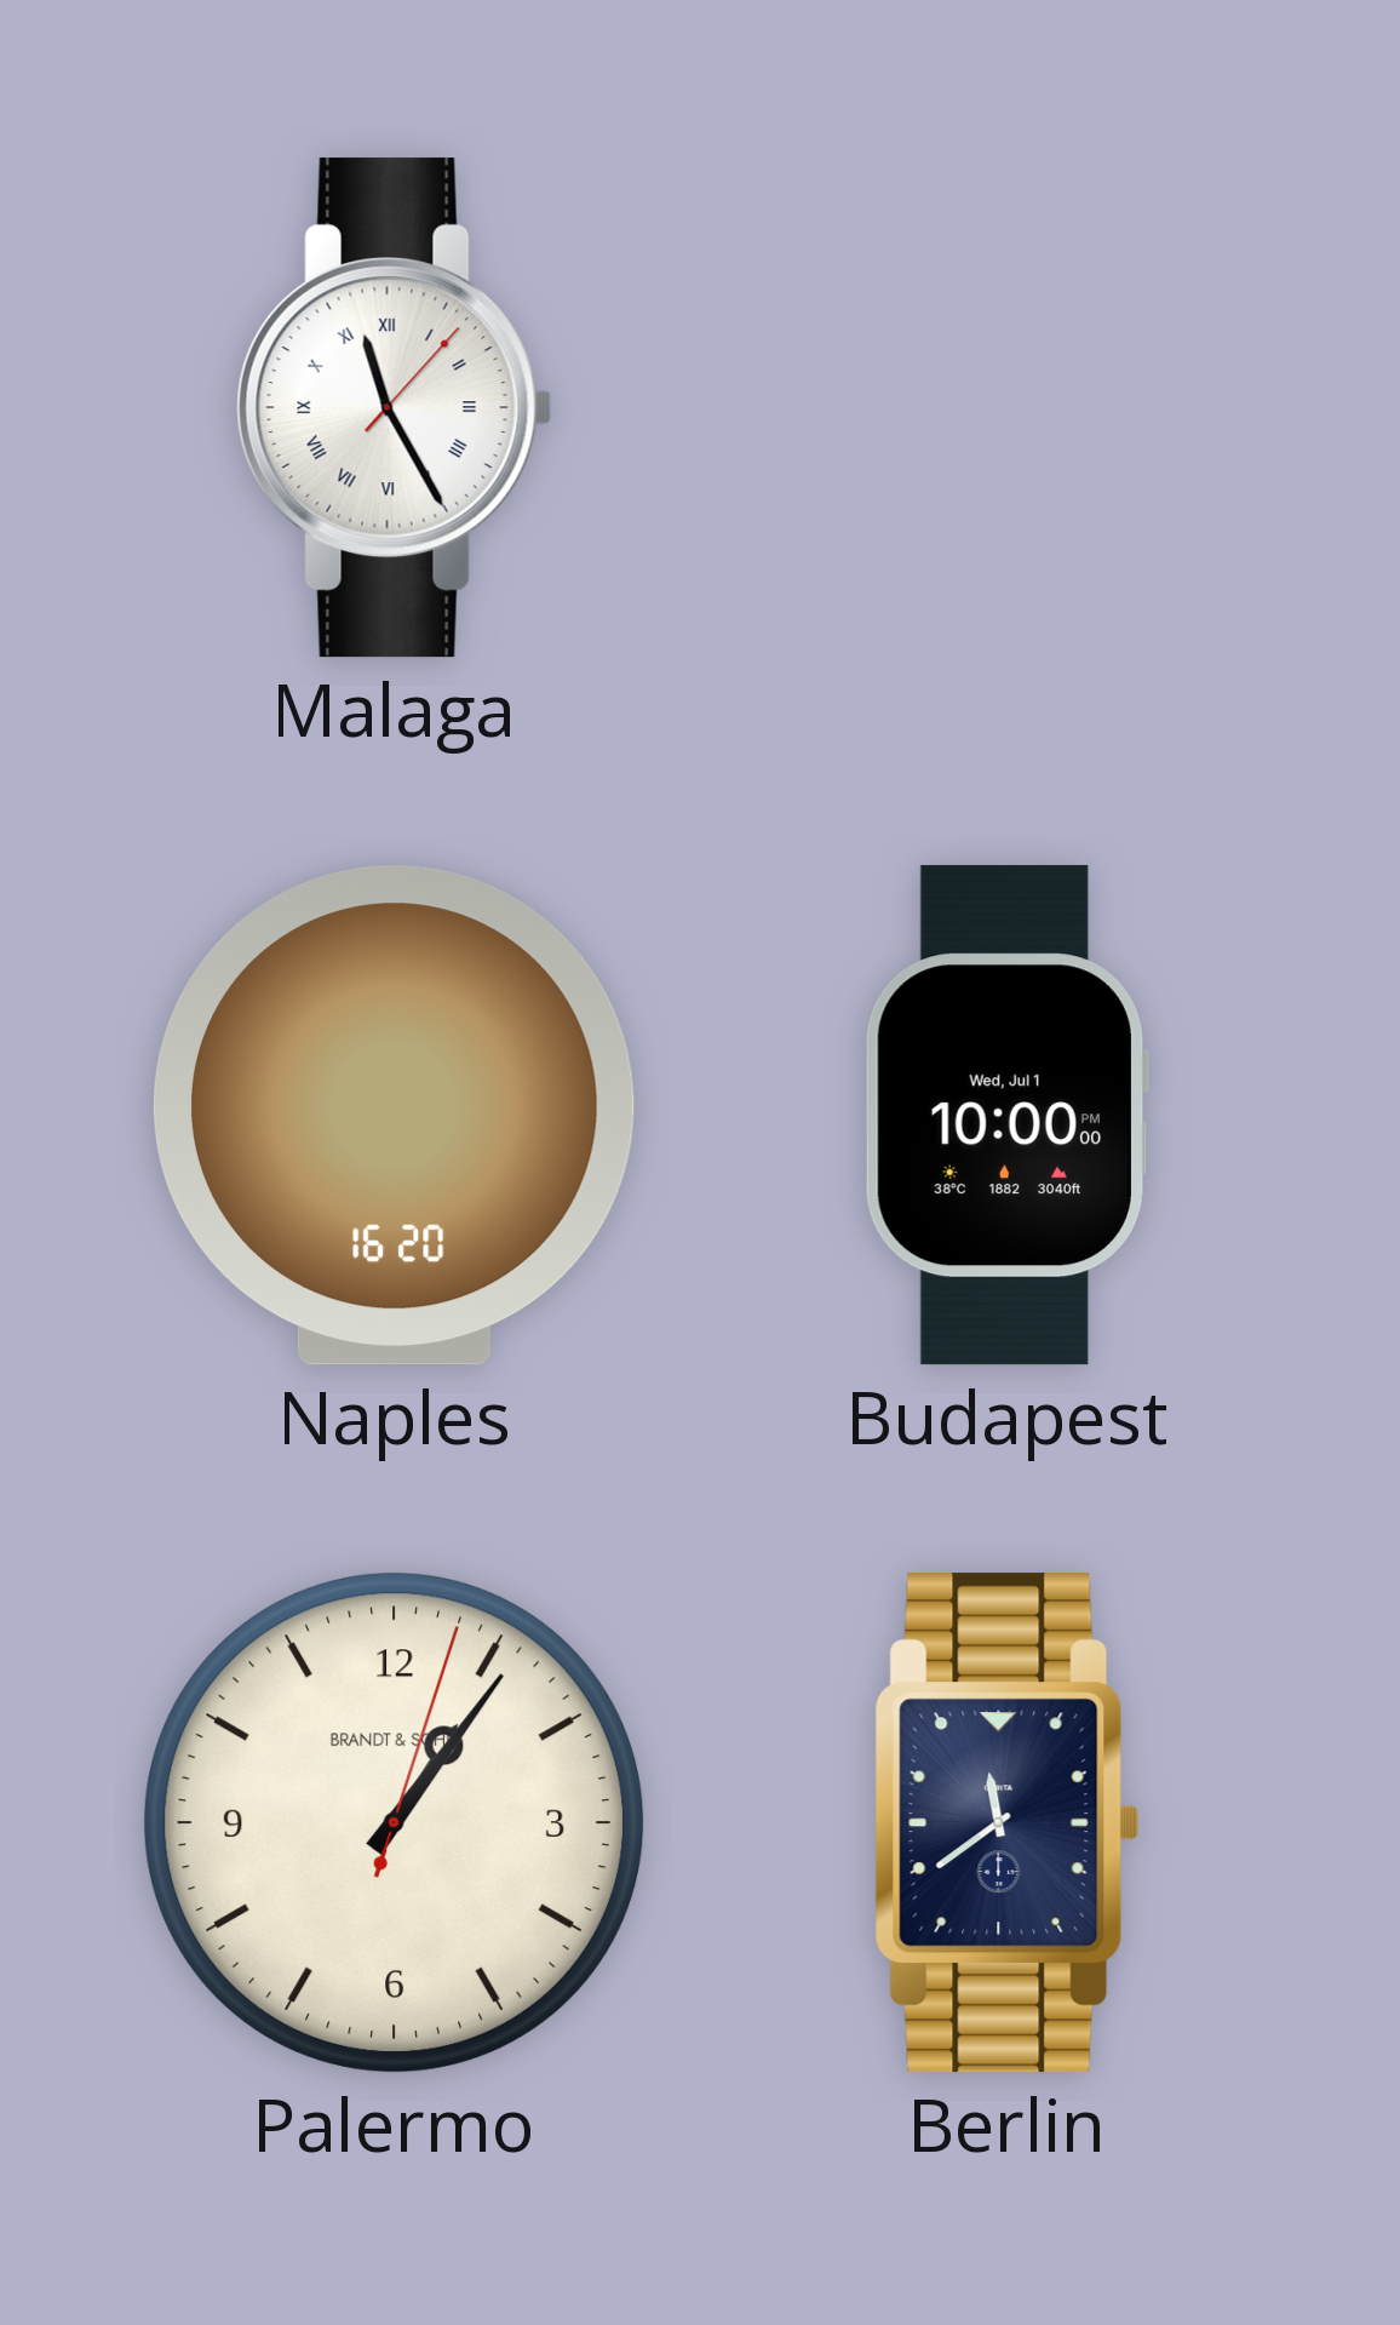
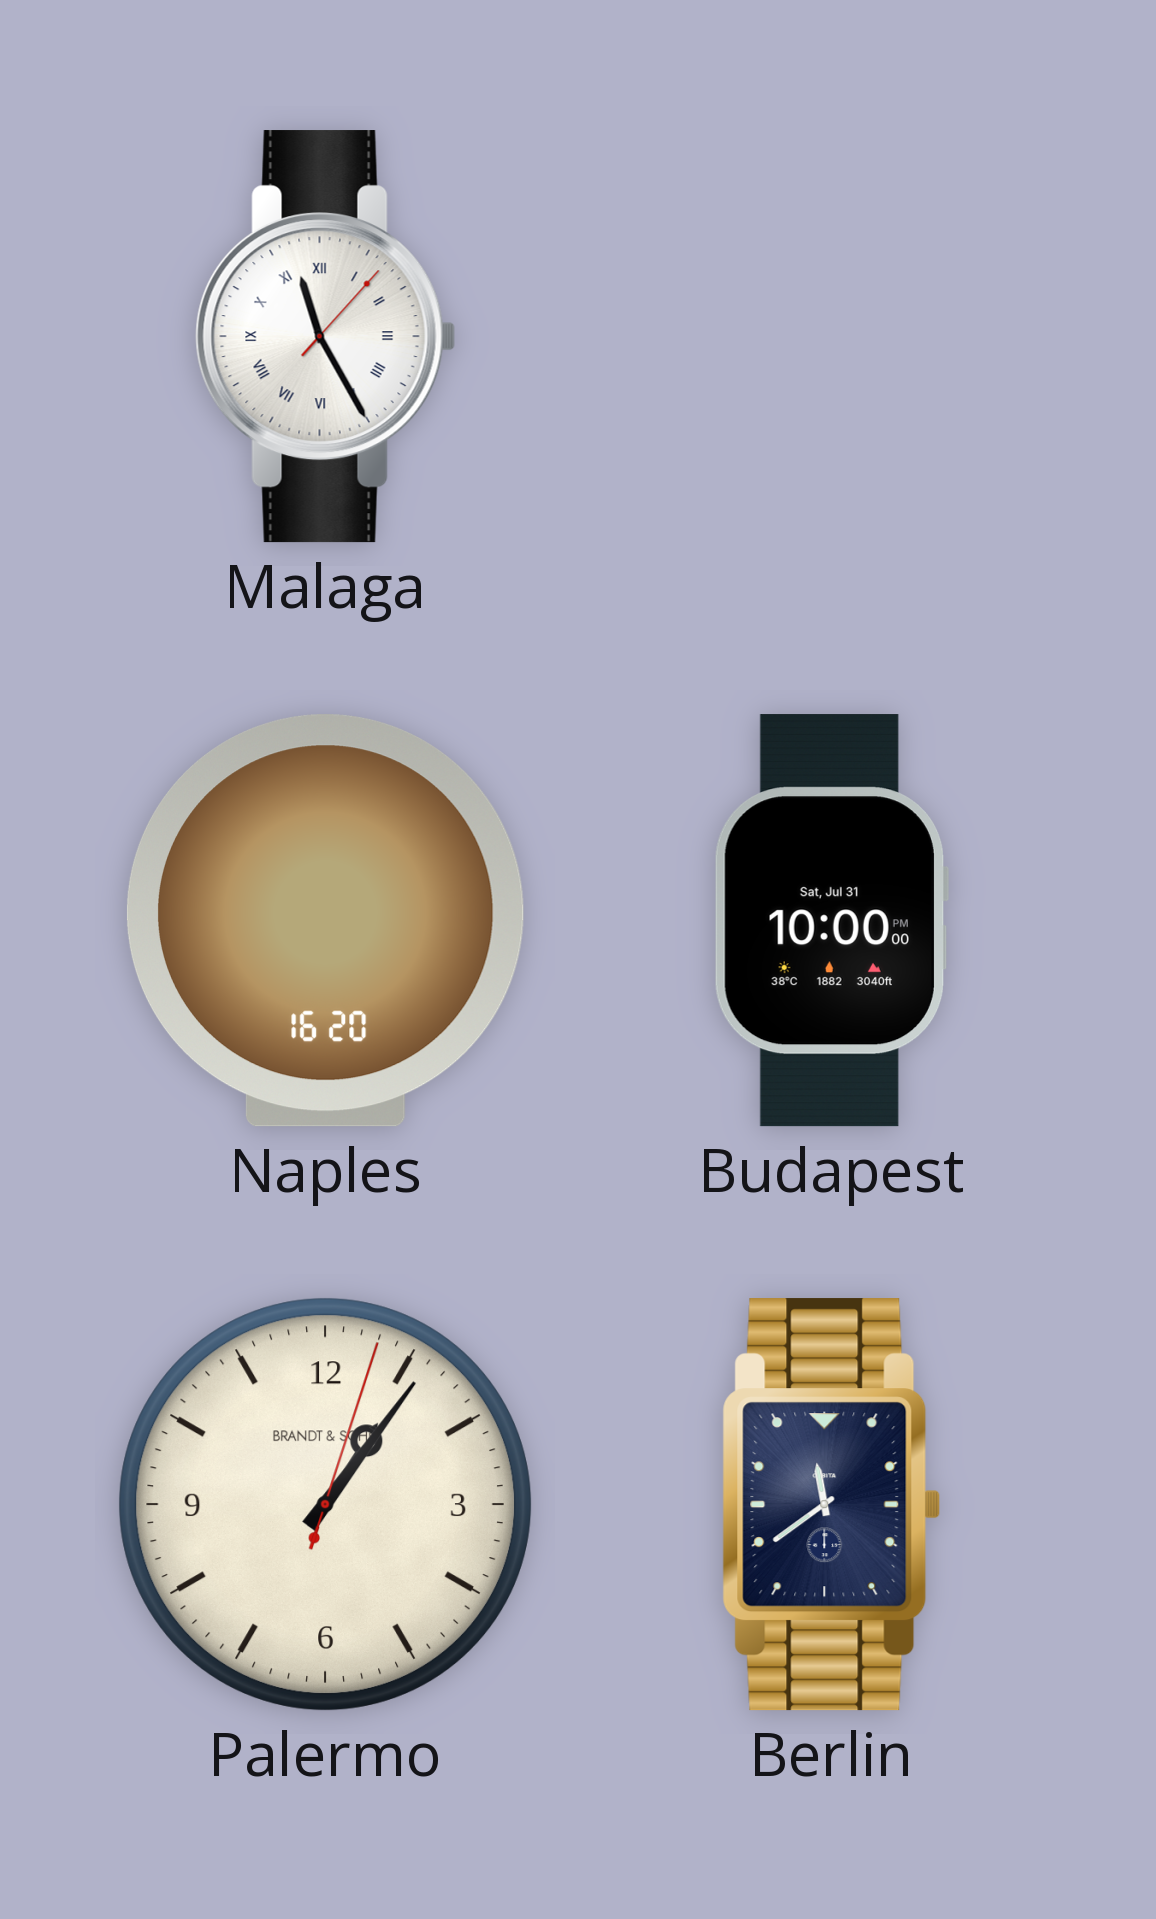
Budapest date: Wed, Jul 1 -> Sat, Jul 31 (831, 921)
